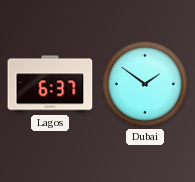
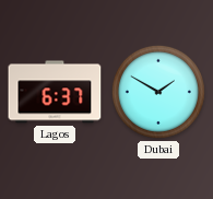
Dubai: 1:51 -> 1:50 (158, 92)
